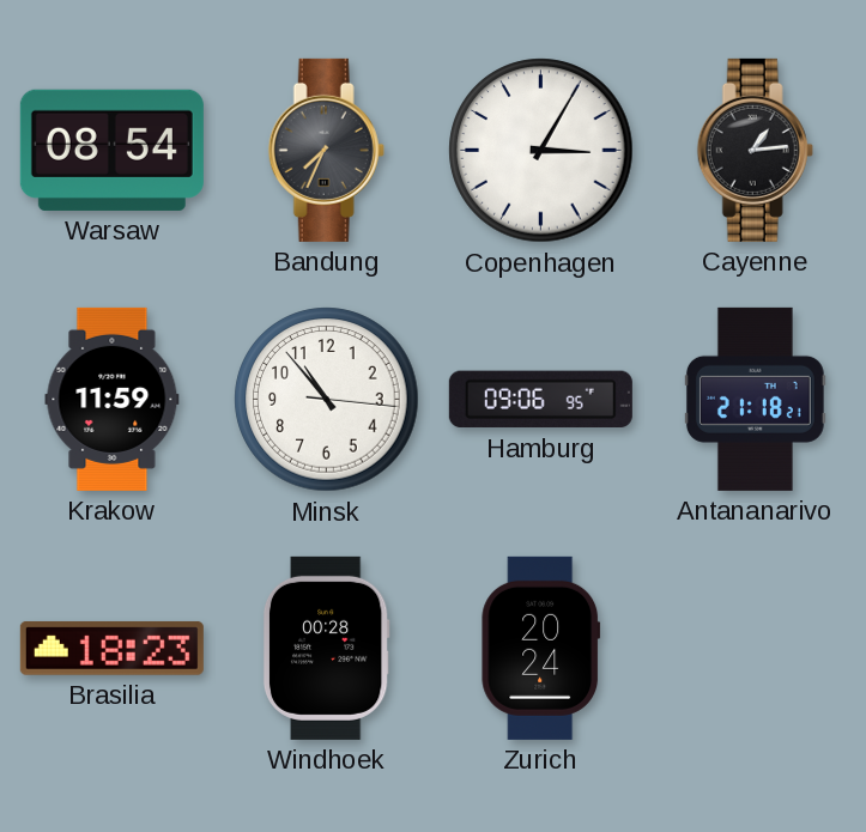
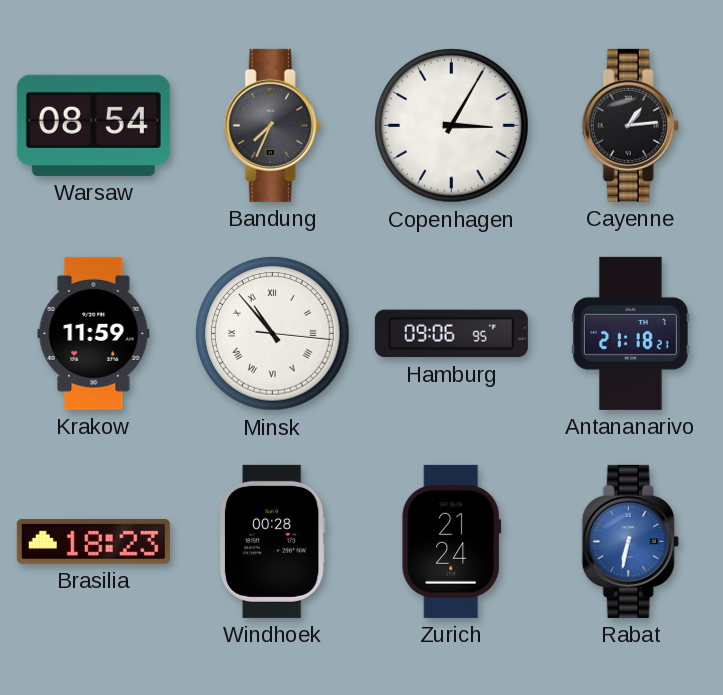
Minsk numerals: Arabic -> Roman (273, 334)
Zurich: 20:24 -> 21:24 (452, 541)
Rabat: none -> 6:32 (630, 541)
